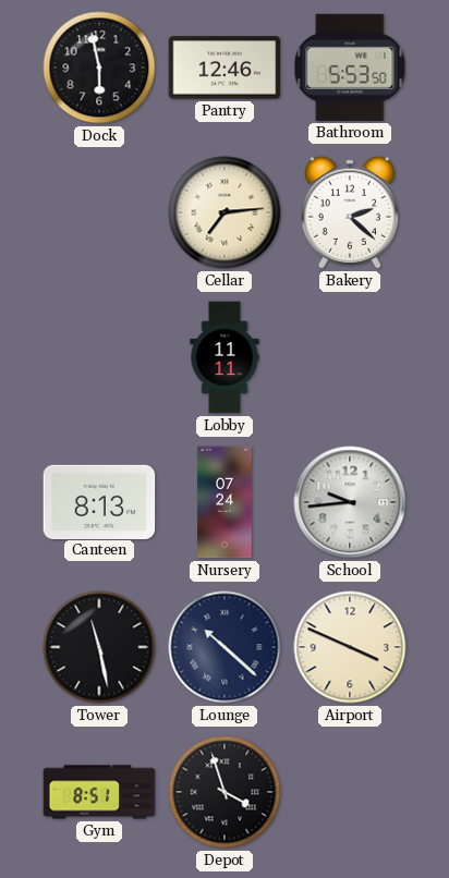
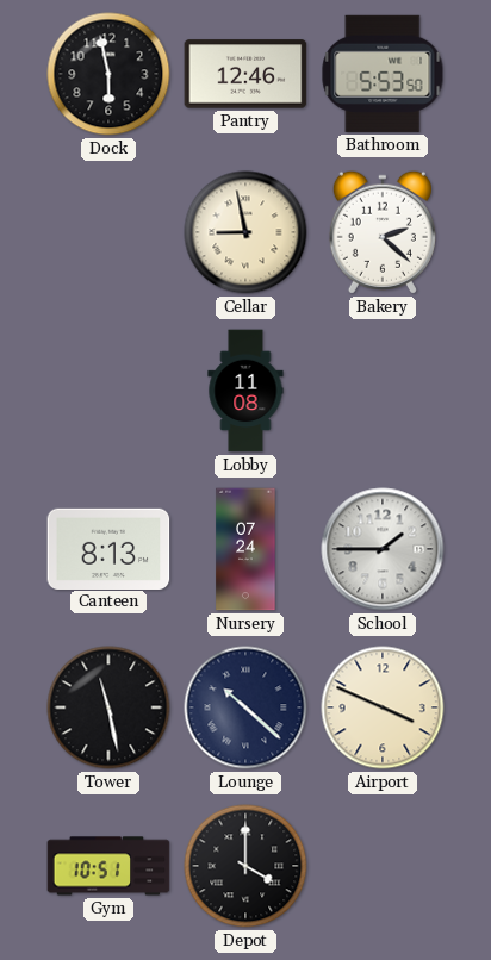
Cellar: 7:14 -> 8:58 (245, 232)
Lobby: 11:11 -> 11:08 (245, 391)
School: 9:44 -> 1:45 (383, 549)
Gym: 8:51 -> 10:51 (108, 866)
Depot: 3:57 -> 4:00 (245, 866)
